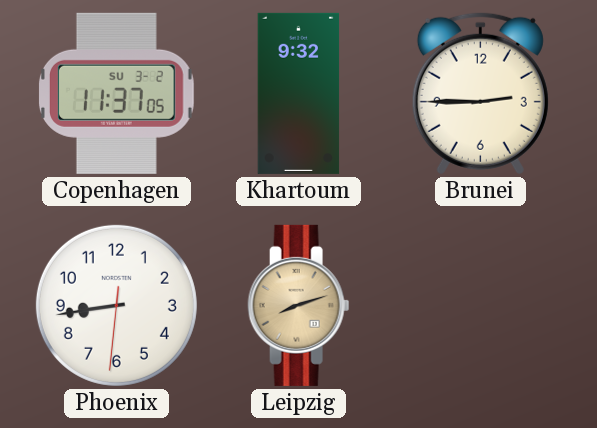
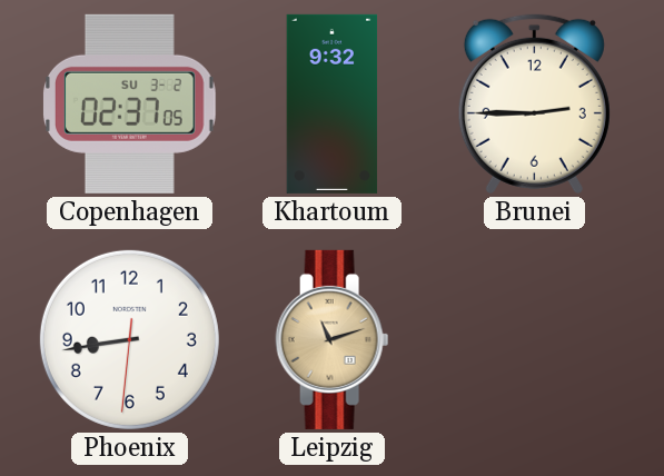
Copenhagen: 11:37 -> 02:37 (129, 103)
Leipzig: 8:12 -> 11:12 (333, 339)
